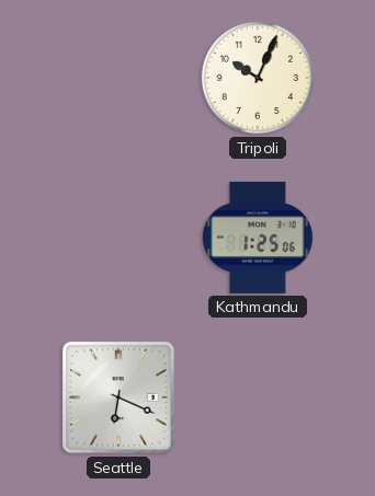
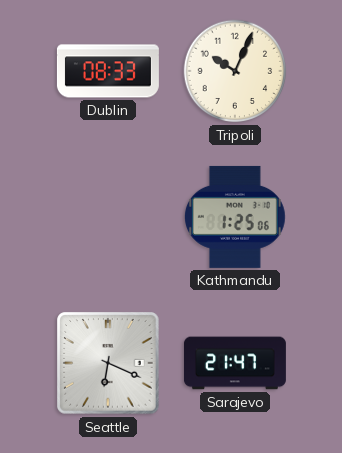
Dublin: none -> 08:33 (108, 71)
Sarajevo: none -> 21:47 (235, 363)
